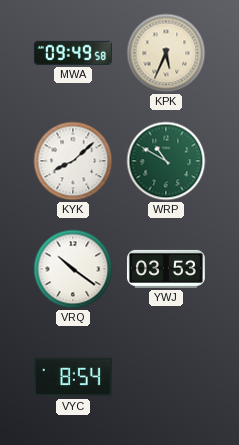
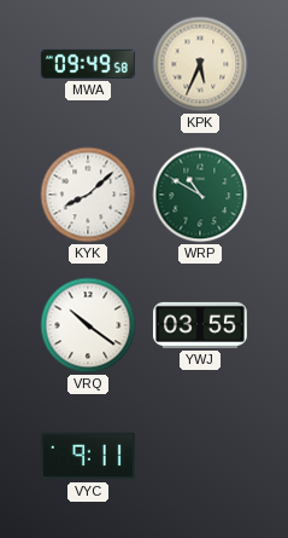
YWJ: 03:53 -> 03:55 (200, 325)
VYC: 8:54 -> 9:11 (88, 456)
